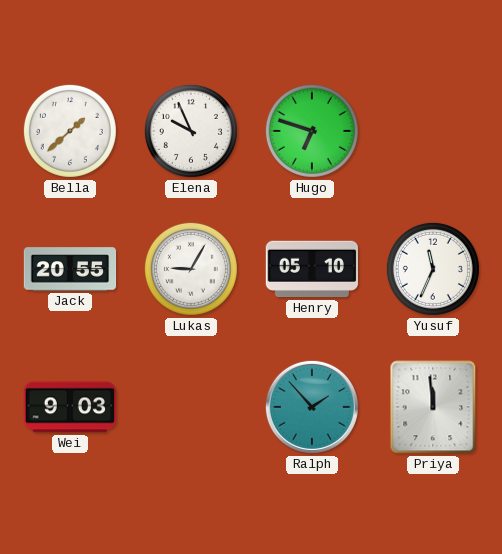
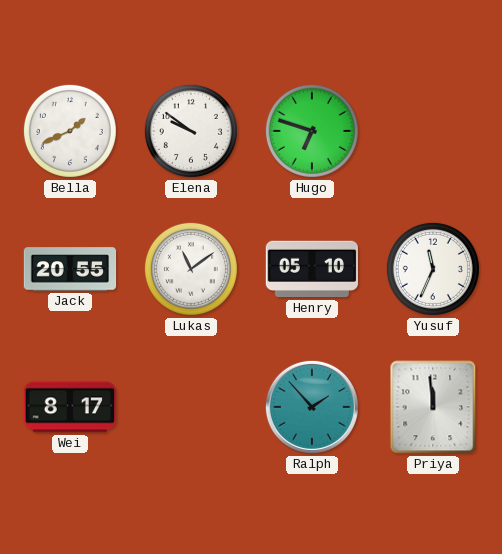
Bella: 1:38 -> 1:41 (70, 131)
Elena: 9:56 -> 9:51 (191, 131)
Lukas: 9:05 -> 11:09 (191, 269)
Wei: 9:03 -> 8:17 (69, 407)
